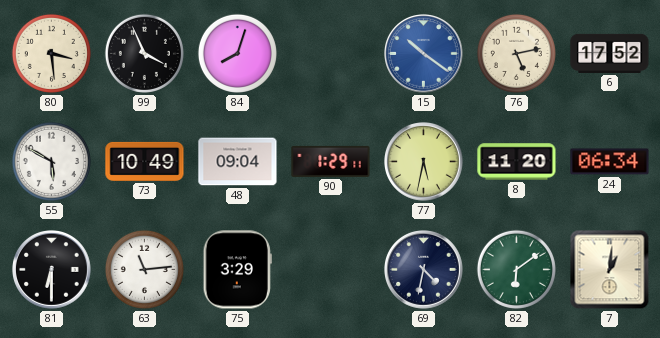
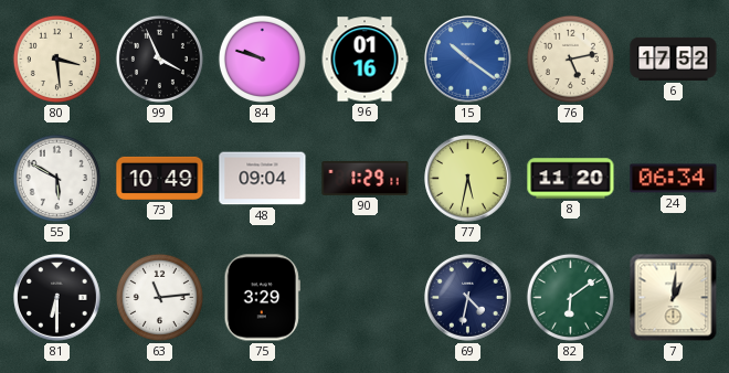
84: 8:03 -> 9:48 (262, 58)
96: none -> 01:16 (364, 60)
